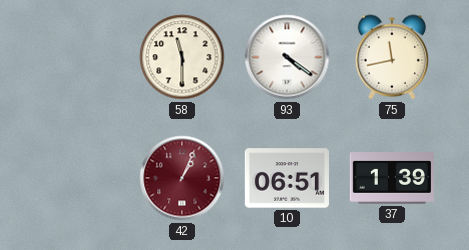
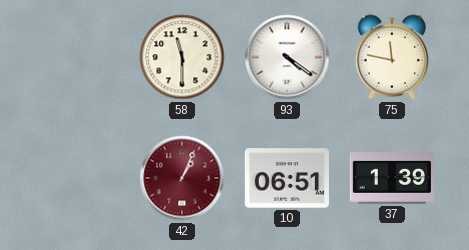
75: 11:43 -> 11:47 (392, 57)
